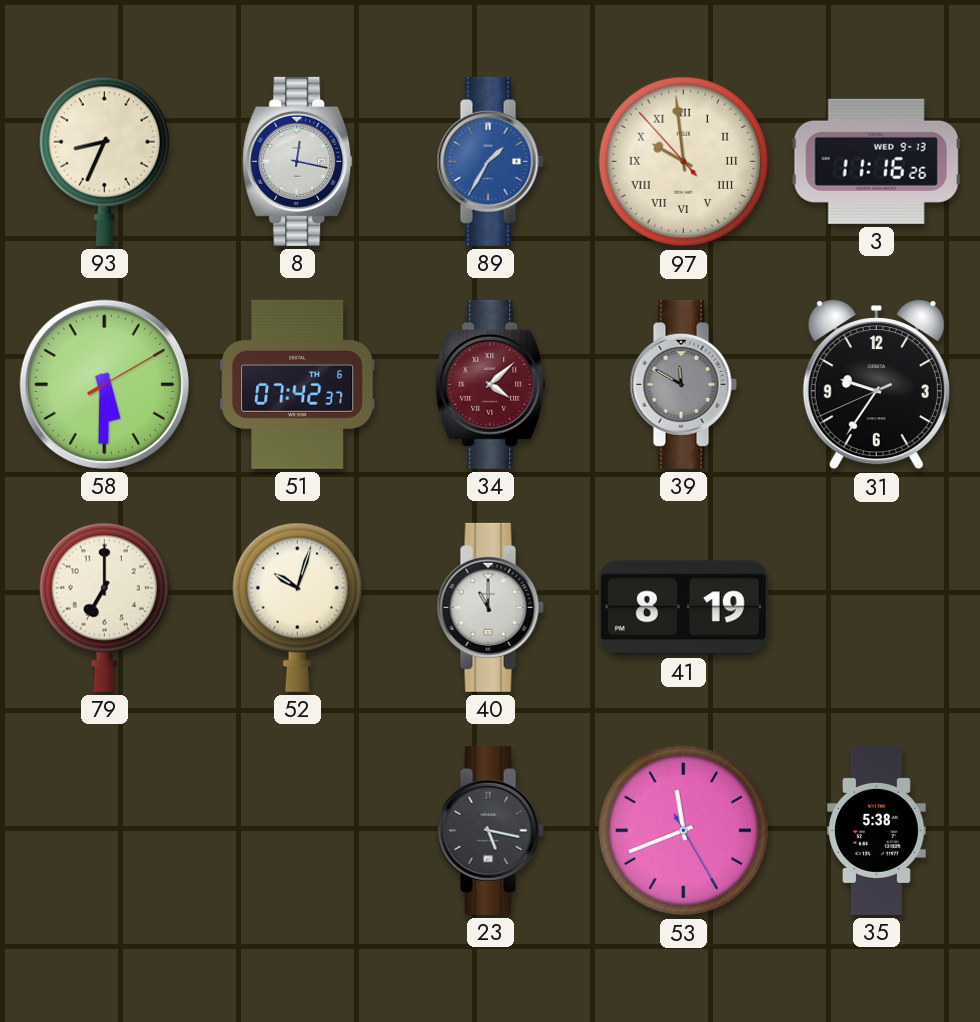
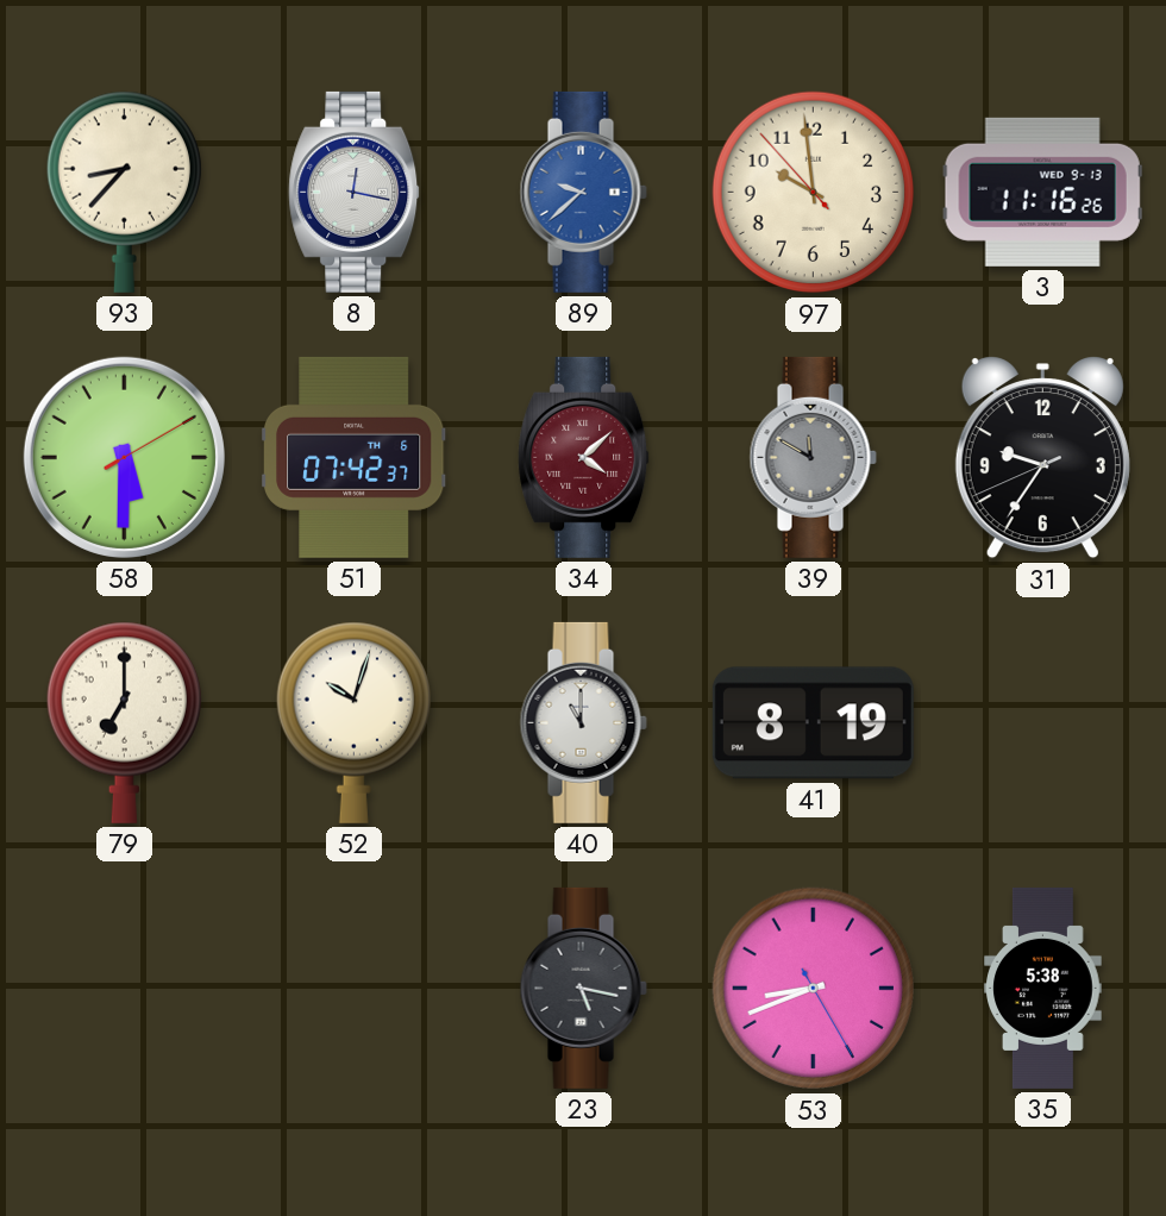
93: 8:34 -> 8:37 (124, 192)
89: 1:35 -> 9:38 (583, 192)
97 numerals: Roman -> Arabic (814, 193)
53: 11:41 -> 8:41 (814, 989)
